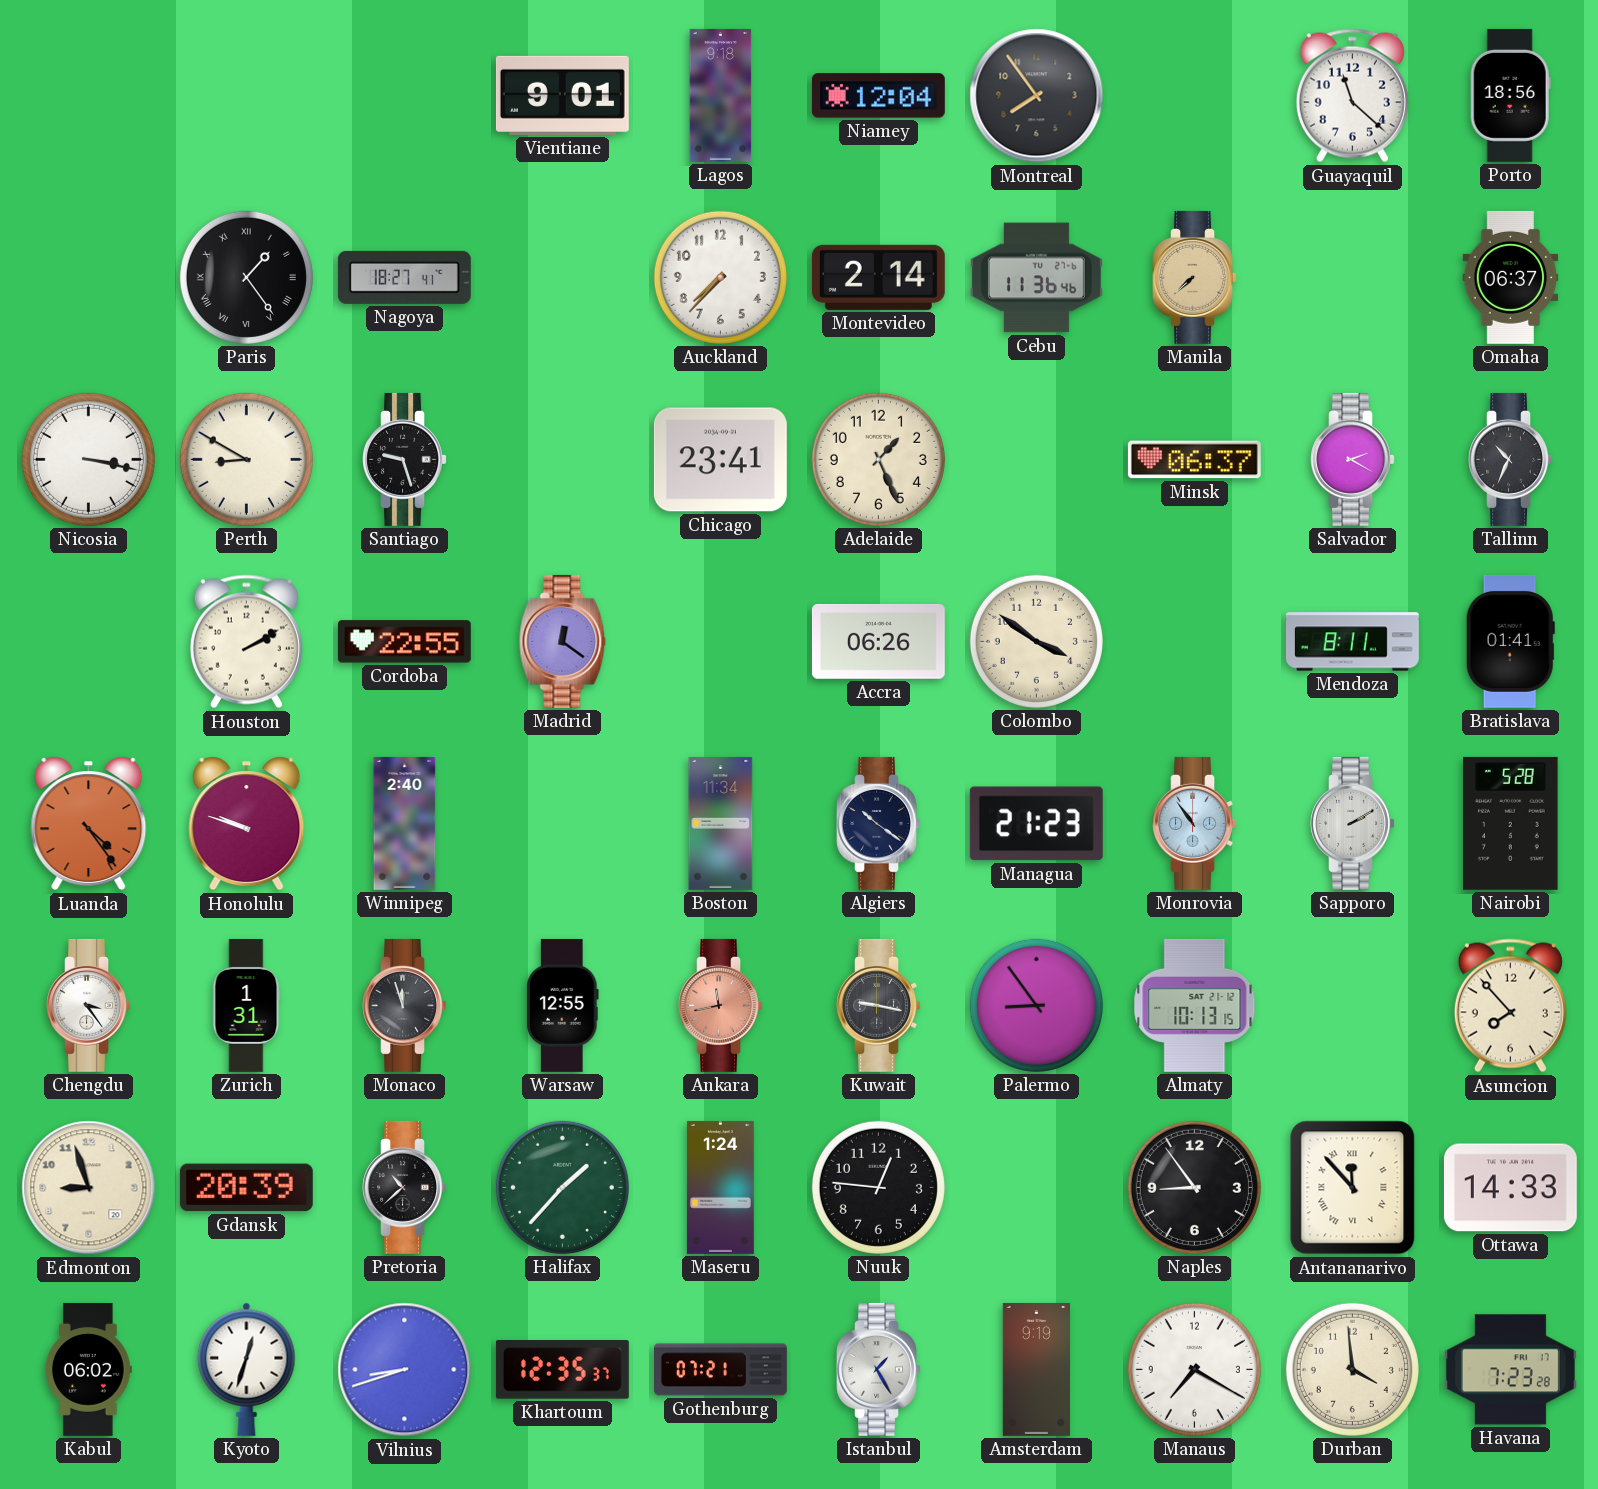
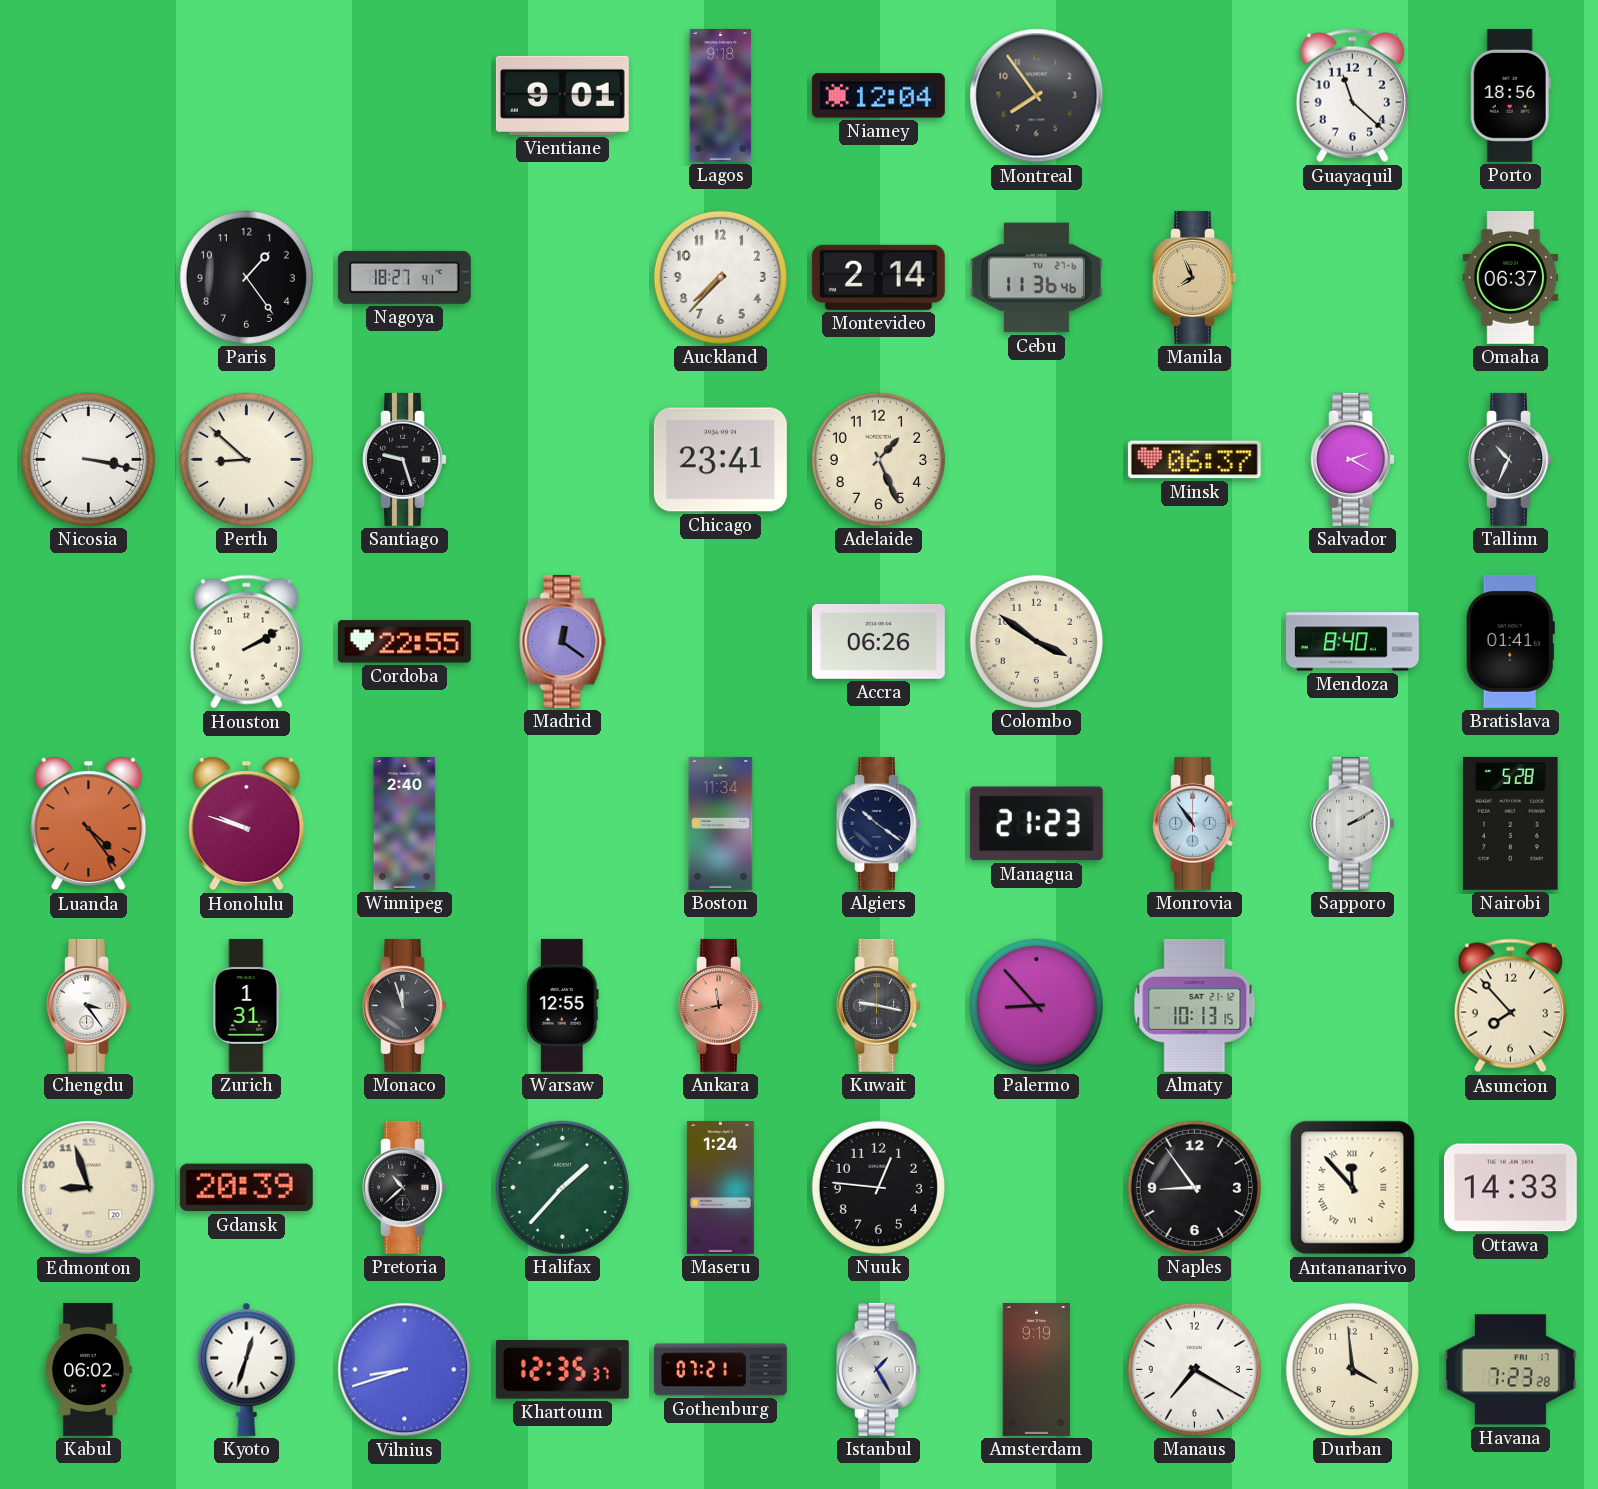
Paris numerals: Roman -> Arabic (246, 277)
Manila: 7:38 -> 7:56 (1194, 277)
Perth: 8:50 -> 8:52 (246, 459)
Mendoza: 8:11 -> 8:40 (1352, 642)
Palermo: 8:54 -> 8:53 (1036, 1005)
